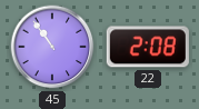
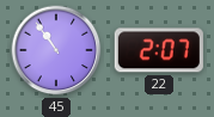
22: 2:08 -> 2:07 (159, 50)
